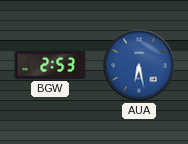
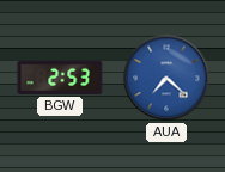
AUA: 6:28 -> 7:22 (166, 78)
